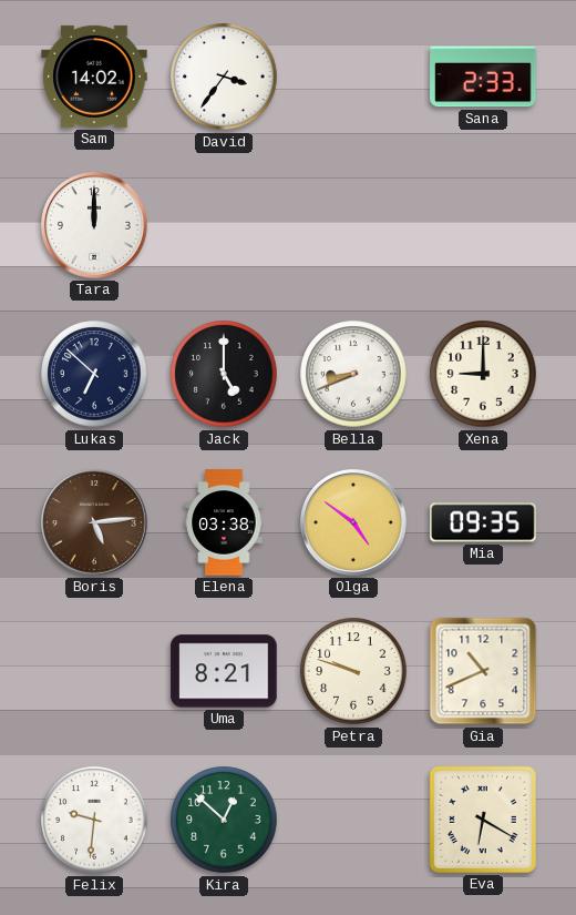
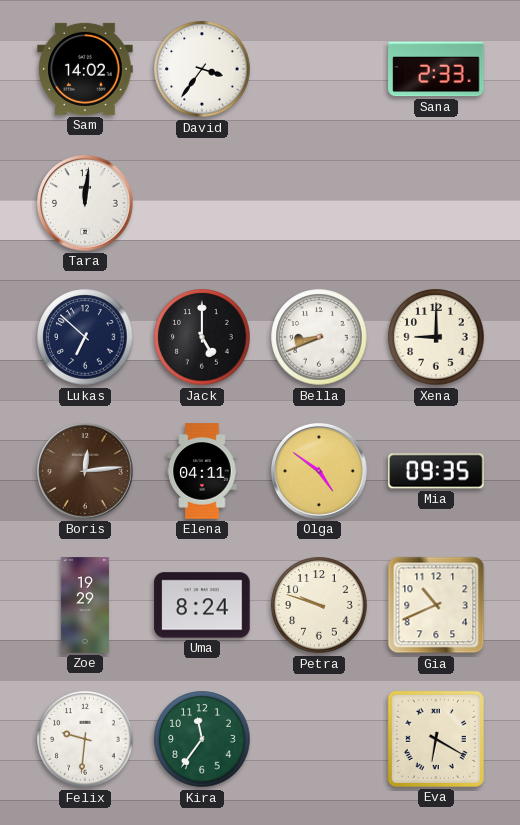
Tara: 12:00 -> 12:01 (86, 204)
Boris: 5:14 -> 12:14 (86, 472)
Elena: 03:38 -> 04:11 (202, 471)
Zoe: none -> 19:29 (85, 605)
Uma: 8:21 -> 8:24 (202, 605)
Kira: 12:52 -> 11:36 (202, 739)
